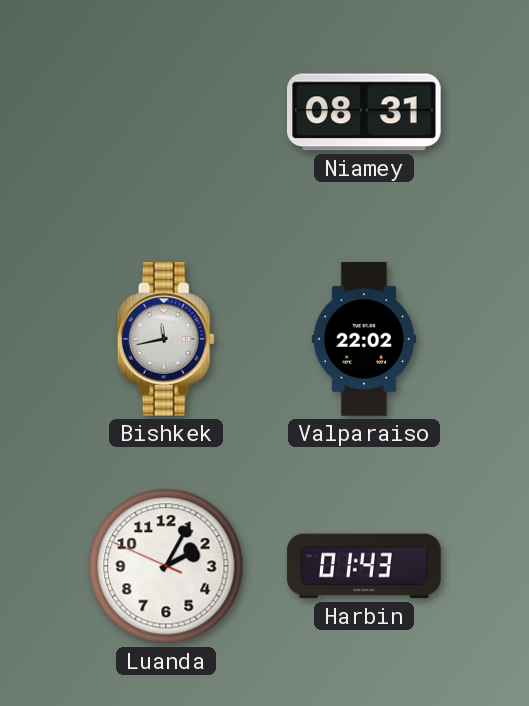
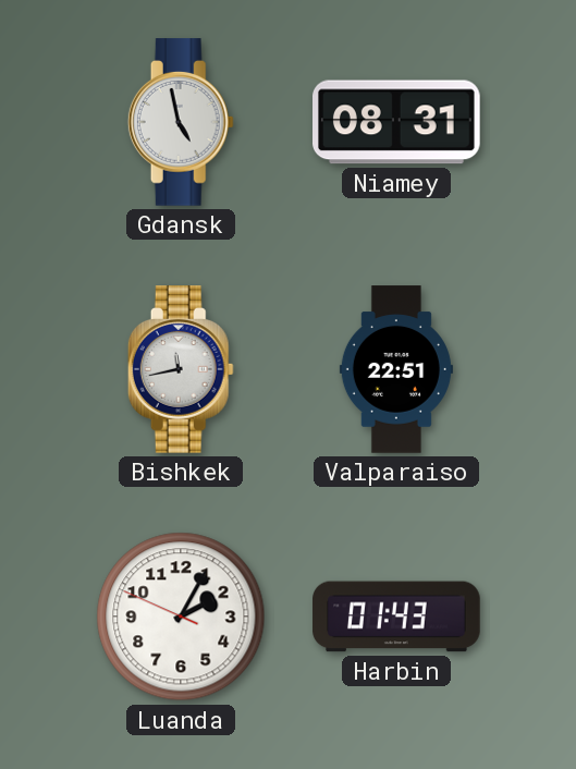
Gdansk: none -> 4:58 (181, 122)
Valparaiso: 22:02 -> 22:51 (396, 369)
